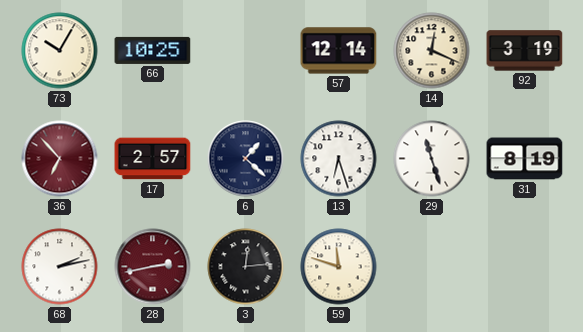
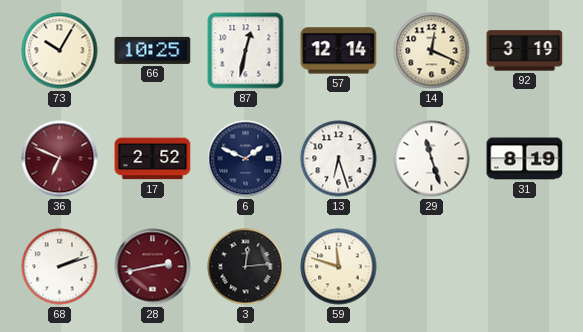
87: none -> 12:32 (246, 51)
36: 6:53 -> 6:49 (60, 159)
17: 2:57 -> 2:52 (153, 159)
6: 1:22 -> 1:49 (246, 159)
68: 2:13 -> 2:12 (60, 267)
